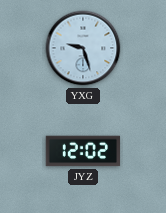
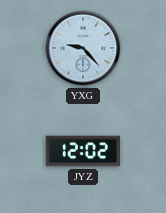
YXG: 9:27 -> 9:23 (83, 48)
